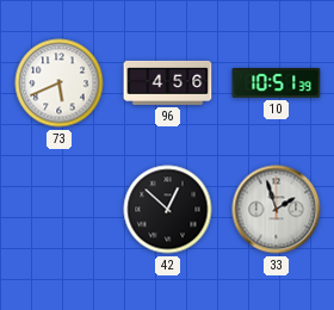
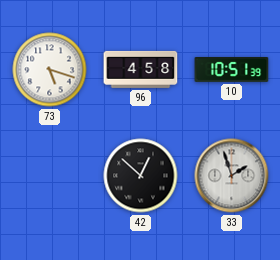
73: 5:41 -> 5:18 (50, 70)
96: 4:56 -> 4:58 (141, 69)
